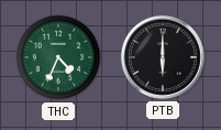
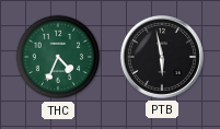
PTB: 6:00 -> 5:58 (162, 57)
